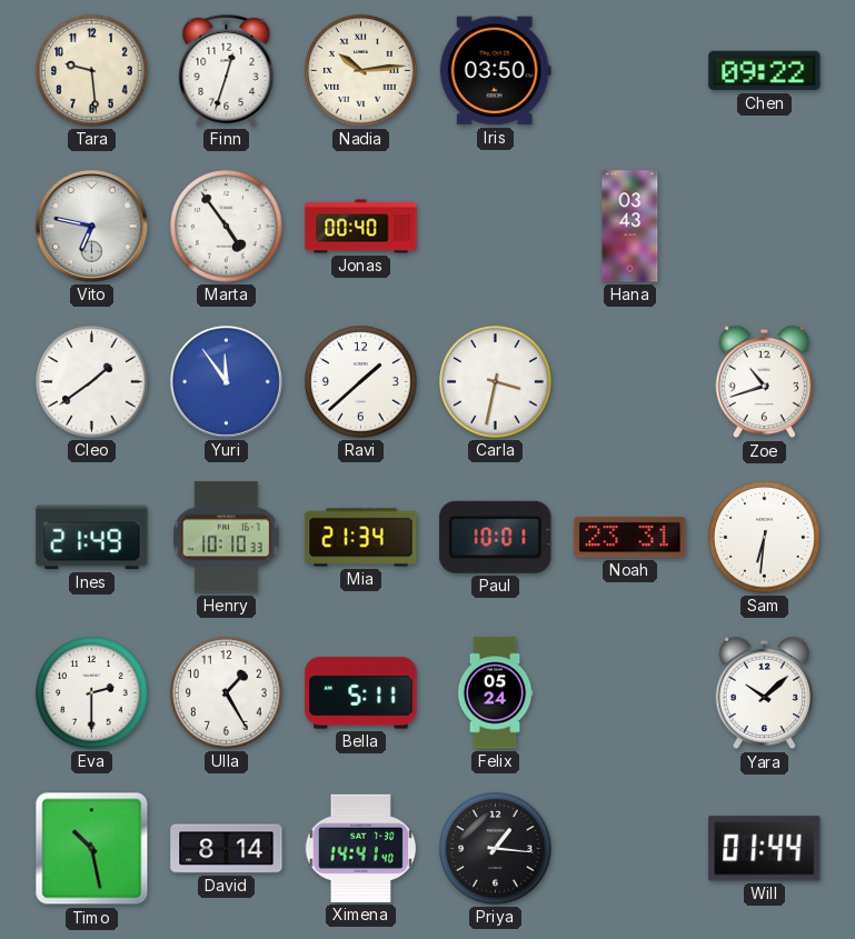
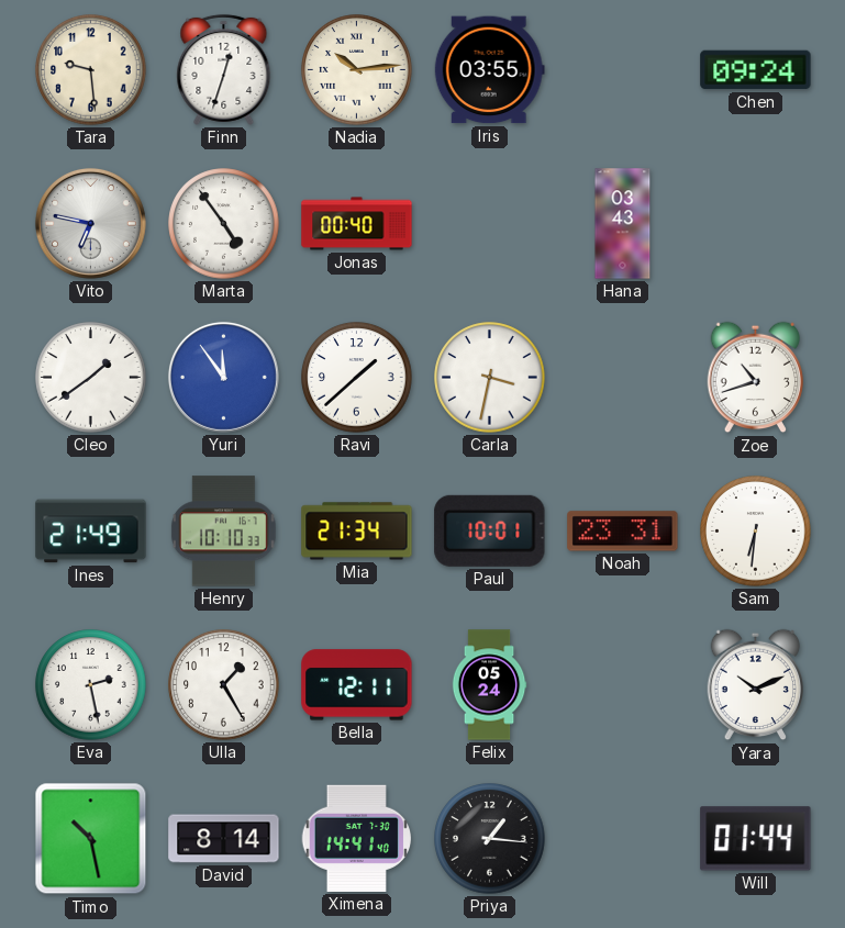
Iris: 03:50 -> 03:55 (489, 70)
Chen: 09:22 -> 09:24 (756, 70)
Eva: 2:30 -> 2:28 (91, 685)
Bella: 5:11 -> 12:11 (357, 685)
Yara: 10:08 -> 10:11 (756, 685)
